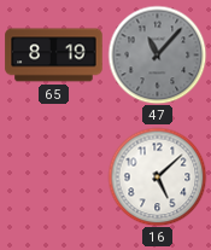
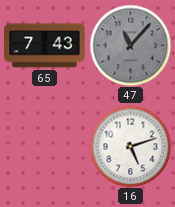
65: 8:19 -> 7:43 (45, 46)
16: 5:08 -> 5:12 (130, 146)
